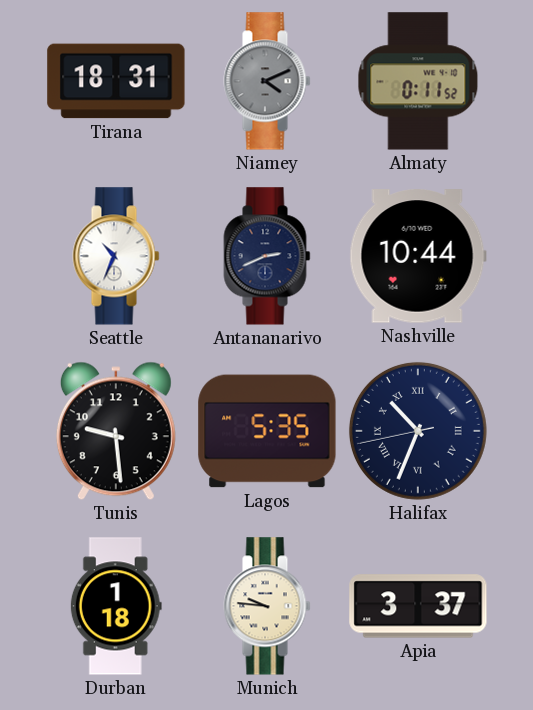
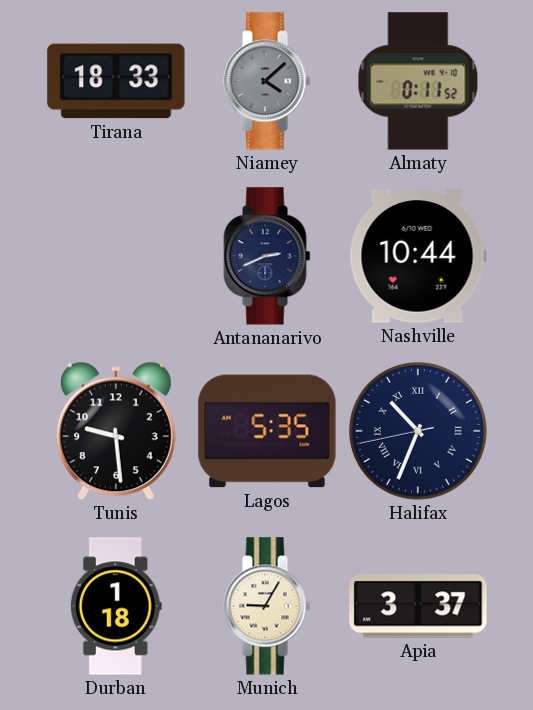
Tirana: 18:31 -> 18:33 (116, 81)
Niamey: 4:11 -> 4:08 (267, 81)
Seattle: 10:34 -> none (116, 256)
Munich: 9:46 -> 9:05 (267, 606)
